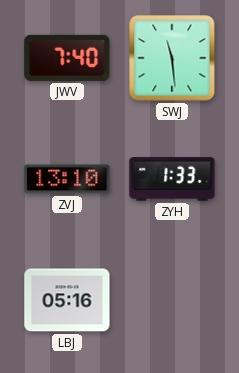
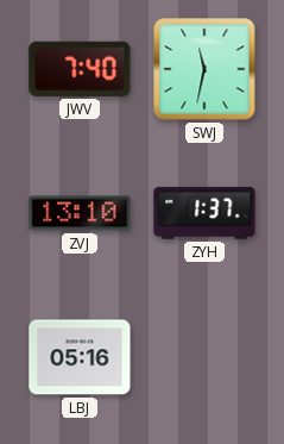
SWJ: 11:29 -> 11:32 (204, 69)
ZYH: 1:33 -> 1:37 (204, 213)
